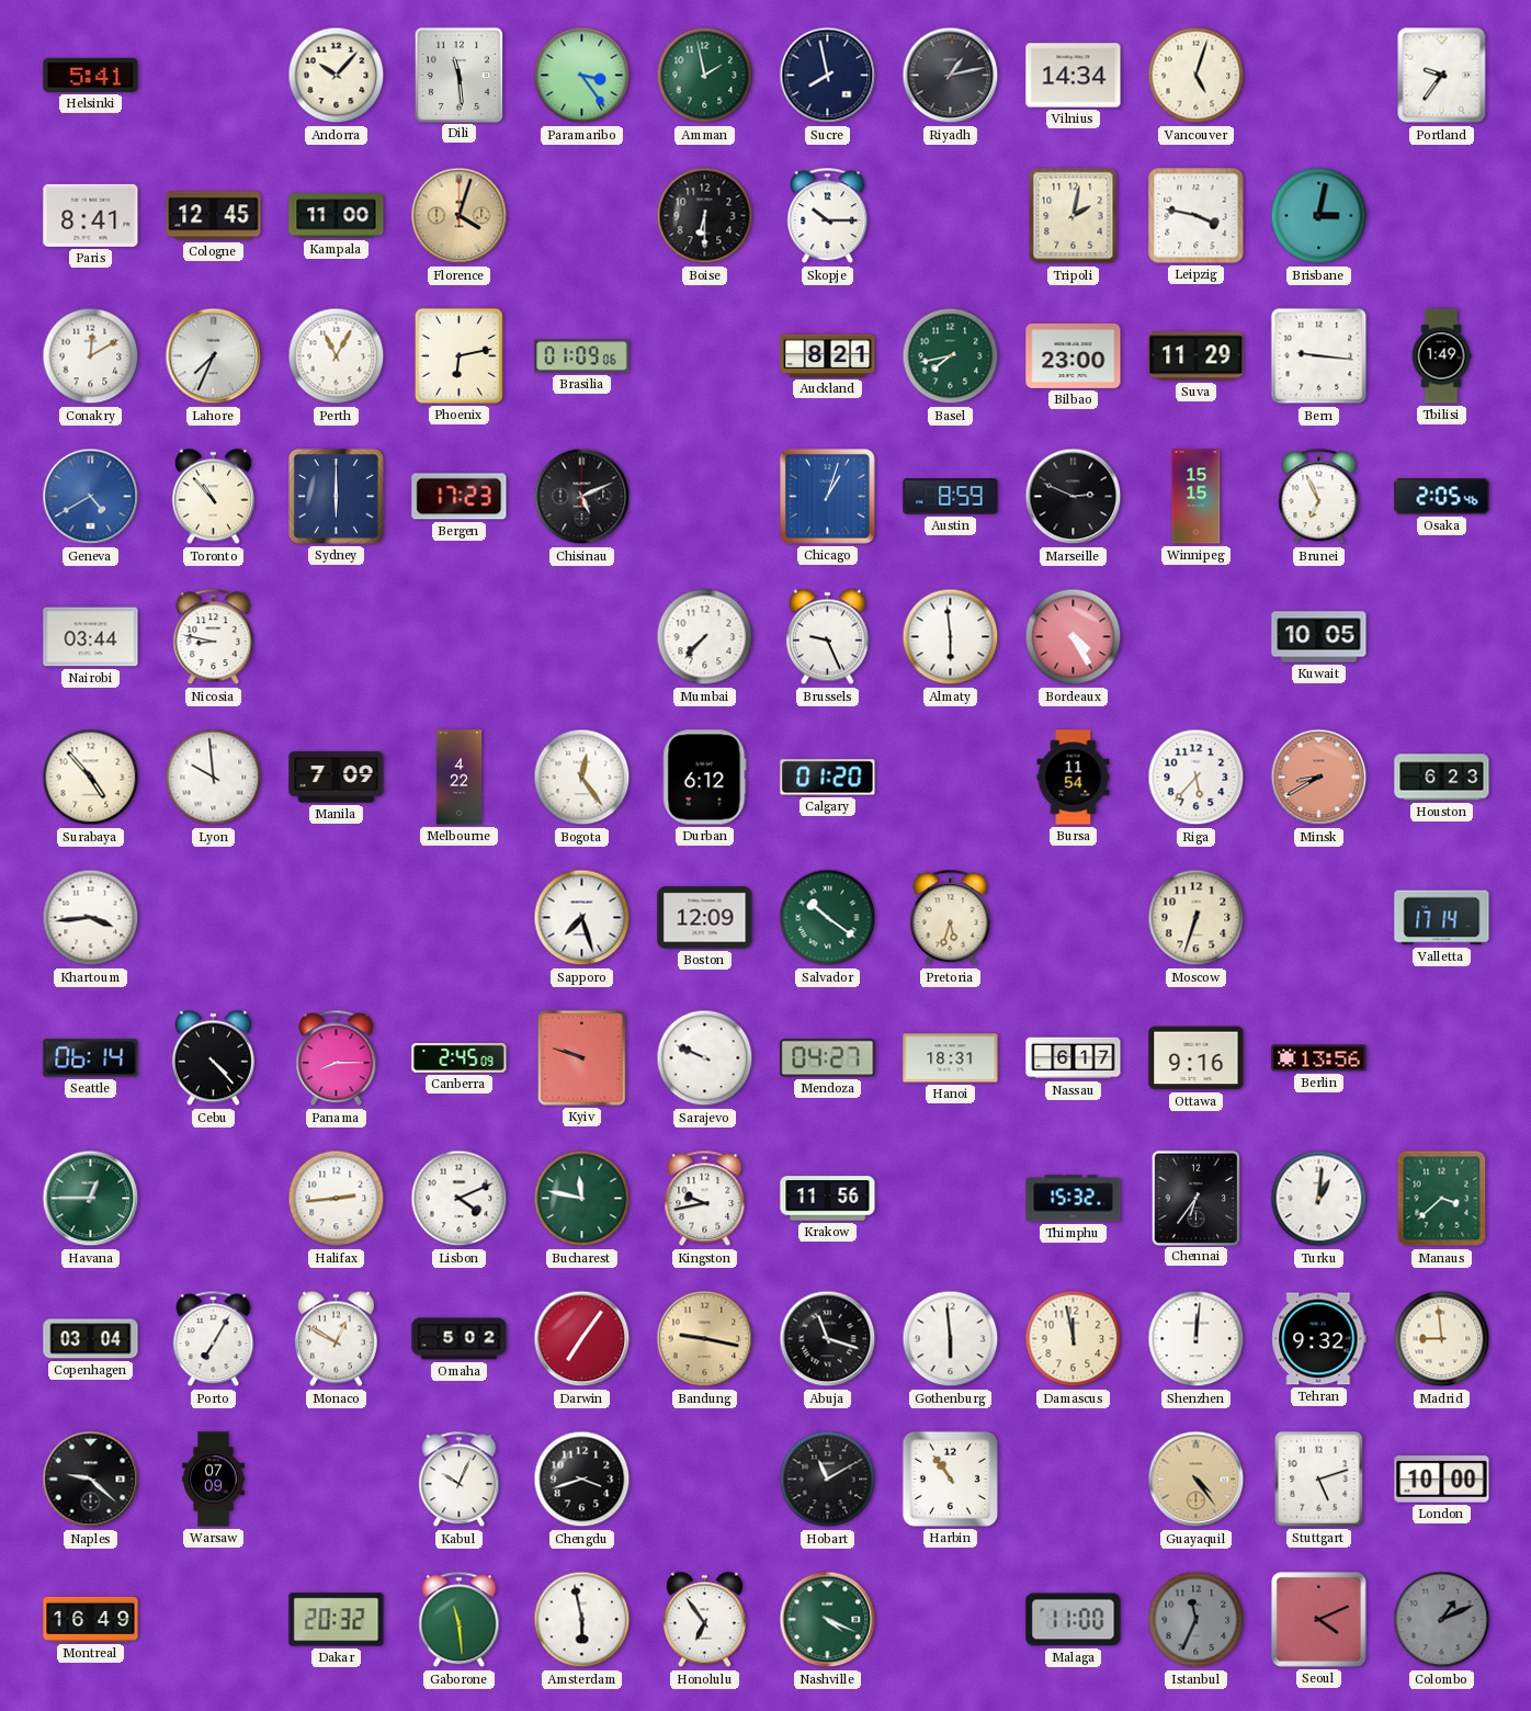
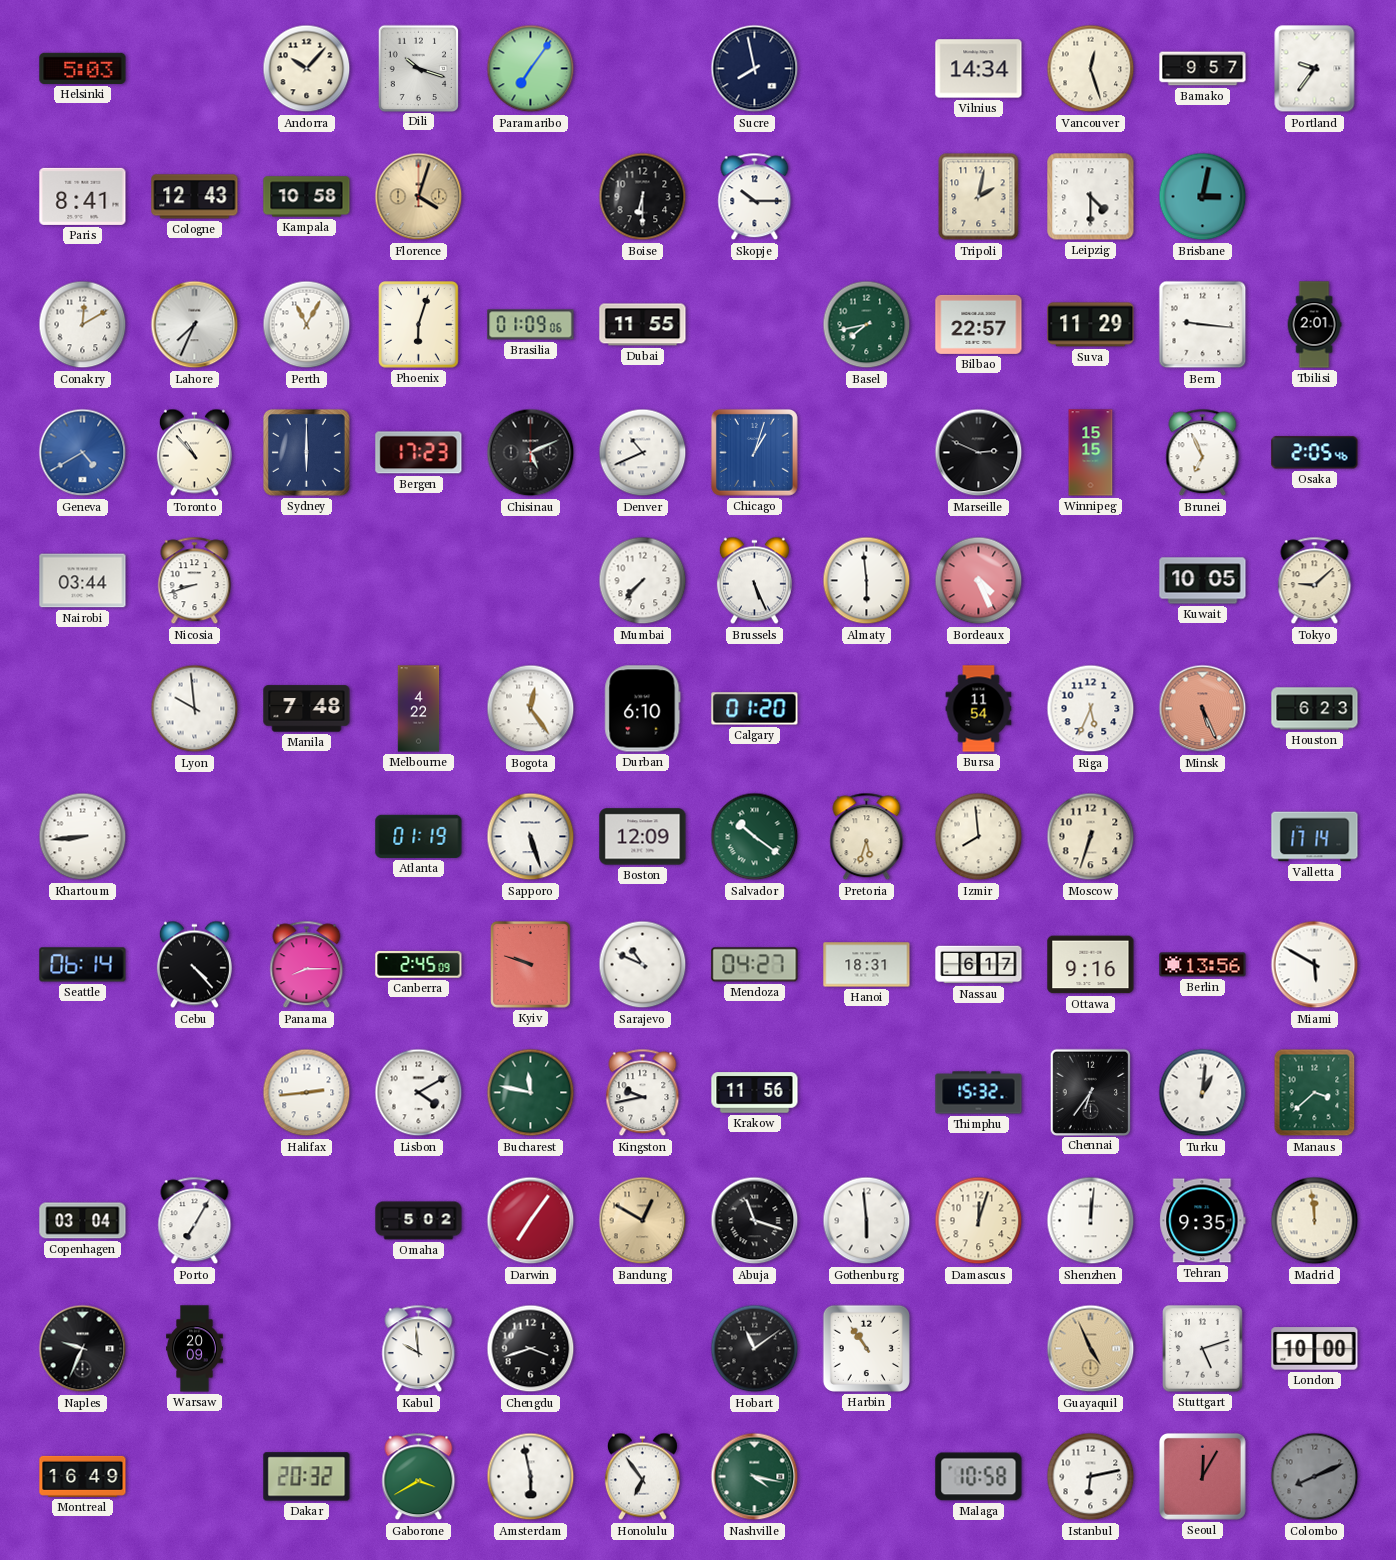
Helsinki: 5:41 -> 5:03 (83, 68)
Dili: 11:29 -> 10:18 (418, 68)
Paramaribo: 3:24 -> 7:06 (531, 69)
Amman: 1:58 -> none (705, 76)
Riyadh: 1:13 -> none (951, 76)
Vancouver: 5:03 -> 12:27 (1091, 69)
Bamako: none -> 9:57 (1203, 69)
Cologne: 12:45 -> 12:43 (195, 197)
Kampala: 11:00 -> 10:58 (307, 197)
Leipzig: 3:47 -> 4:30 (1091, 197)
Phoenix: 6:13 -> 6:03 (419, 325)
Dubai: none -> 11:55 (643, 325)
Auckland: 8:21 -> none (828, 355)
Bilbao: 23:00 -> 22:57 (979, 324)
Tbilisi: 1:49 -> 2:01 (1314, 325)
Denver: none -> 10:41 (643, 453)
Austin: 8:59 -> none (951, 497)
Nicosia: 8:47 -> 8:42 (195, 581)
Brussels: 9:26 -> 5:26 (754, 581)
Bordeaux: 4:25 -> 4:26 (979, 581)
Tokyo: none -> 9:08 (1315, 581)
Surabaya: 4:53 -> none (91, 778)
Manila: 7:09 -> 7:48 (307, 709)
Durban: 6:12 -> 6:10 (643, 709)
Riga: 5:37 -> 5:34 (1091, 709)
Minsk: 8:40 -> 5:26 (1203, 709)
Khartoum: 3:44 -> 8:44 (83, 837)
Atlanta: none -> 01:19 (419, 836)
Sapporo: 7:27 -> 5:27 (531, 837)
Izmir: none -> 7:59 (979, 837)
Sarajevo: 9:49 -> 10:49 (643, 965)
Miami: none -> 5:50 (1315, 965)
Havana: 12:45 -> none (91, 1199)
Lisbon: 4:11 -> 4:10 (419, 1093)
Monaco: 12:50 -> none (336, 1339)
Bandung: 9:17 -> 12:50 (643, 1221)
Damascus: 11:58 -> 12:03 (979, 1221)
Tehran: 9:32 -> 9:35 (1203, 1221)
Madrid: 8:59 -> 11:59 (1315, 1221)
Naples: 9:22 -> 9:34 (83, 1349)
Warsaw: 07:09 -> 20:09 (195, 1349)
Kabul: 10:04 -> 9:59 (419, 1349)
Hobart: 11:10 -> 11:09 (755, 1349)
Guayaquil: 4:24 -> 4:56 (1091, 1349)
Gaborone: 11:29 -> 3:40 (419, 1477)
Nashville: 4:19 -> 4:17 (755, 1477)
Malaga: 11:00 -> 10:58 (979, 1477)
Istanbul: 11:34 -> 6:13 (1091, 1477)
Istanbul dial: grey -> white (1091, 1477)
Seoul: 4:11 -> 12:05 (1202, 1476)
Colombo: 1:11 -> 8:11 (1315, 1477)
